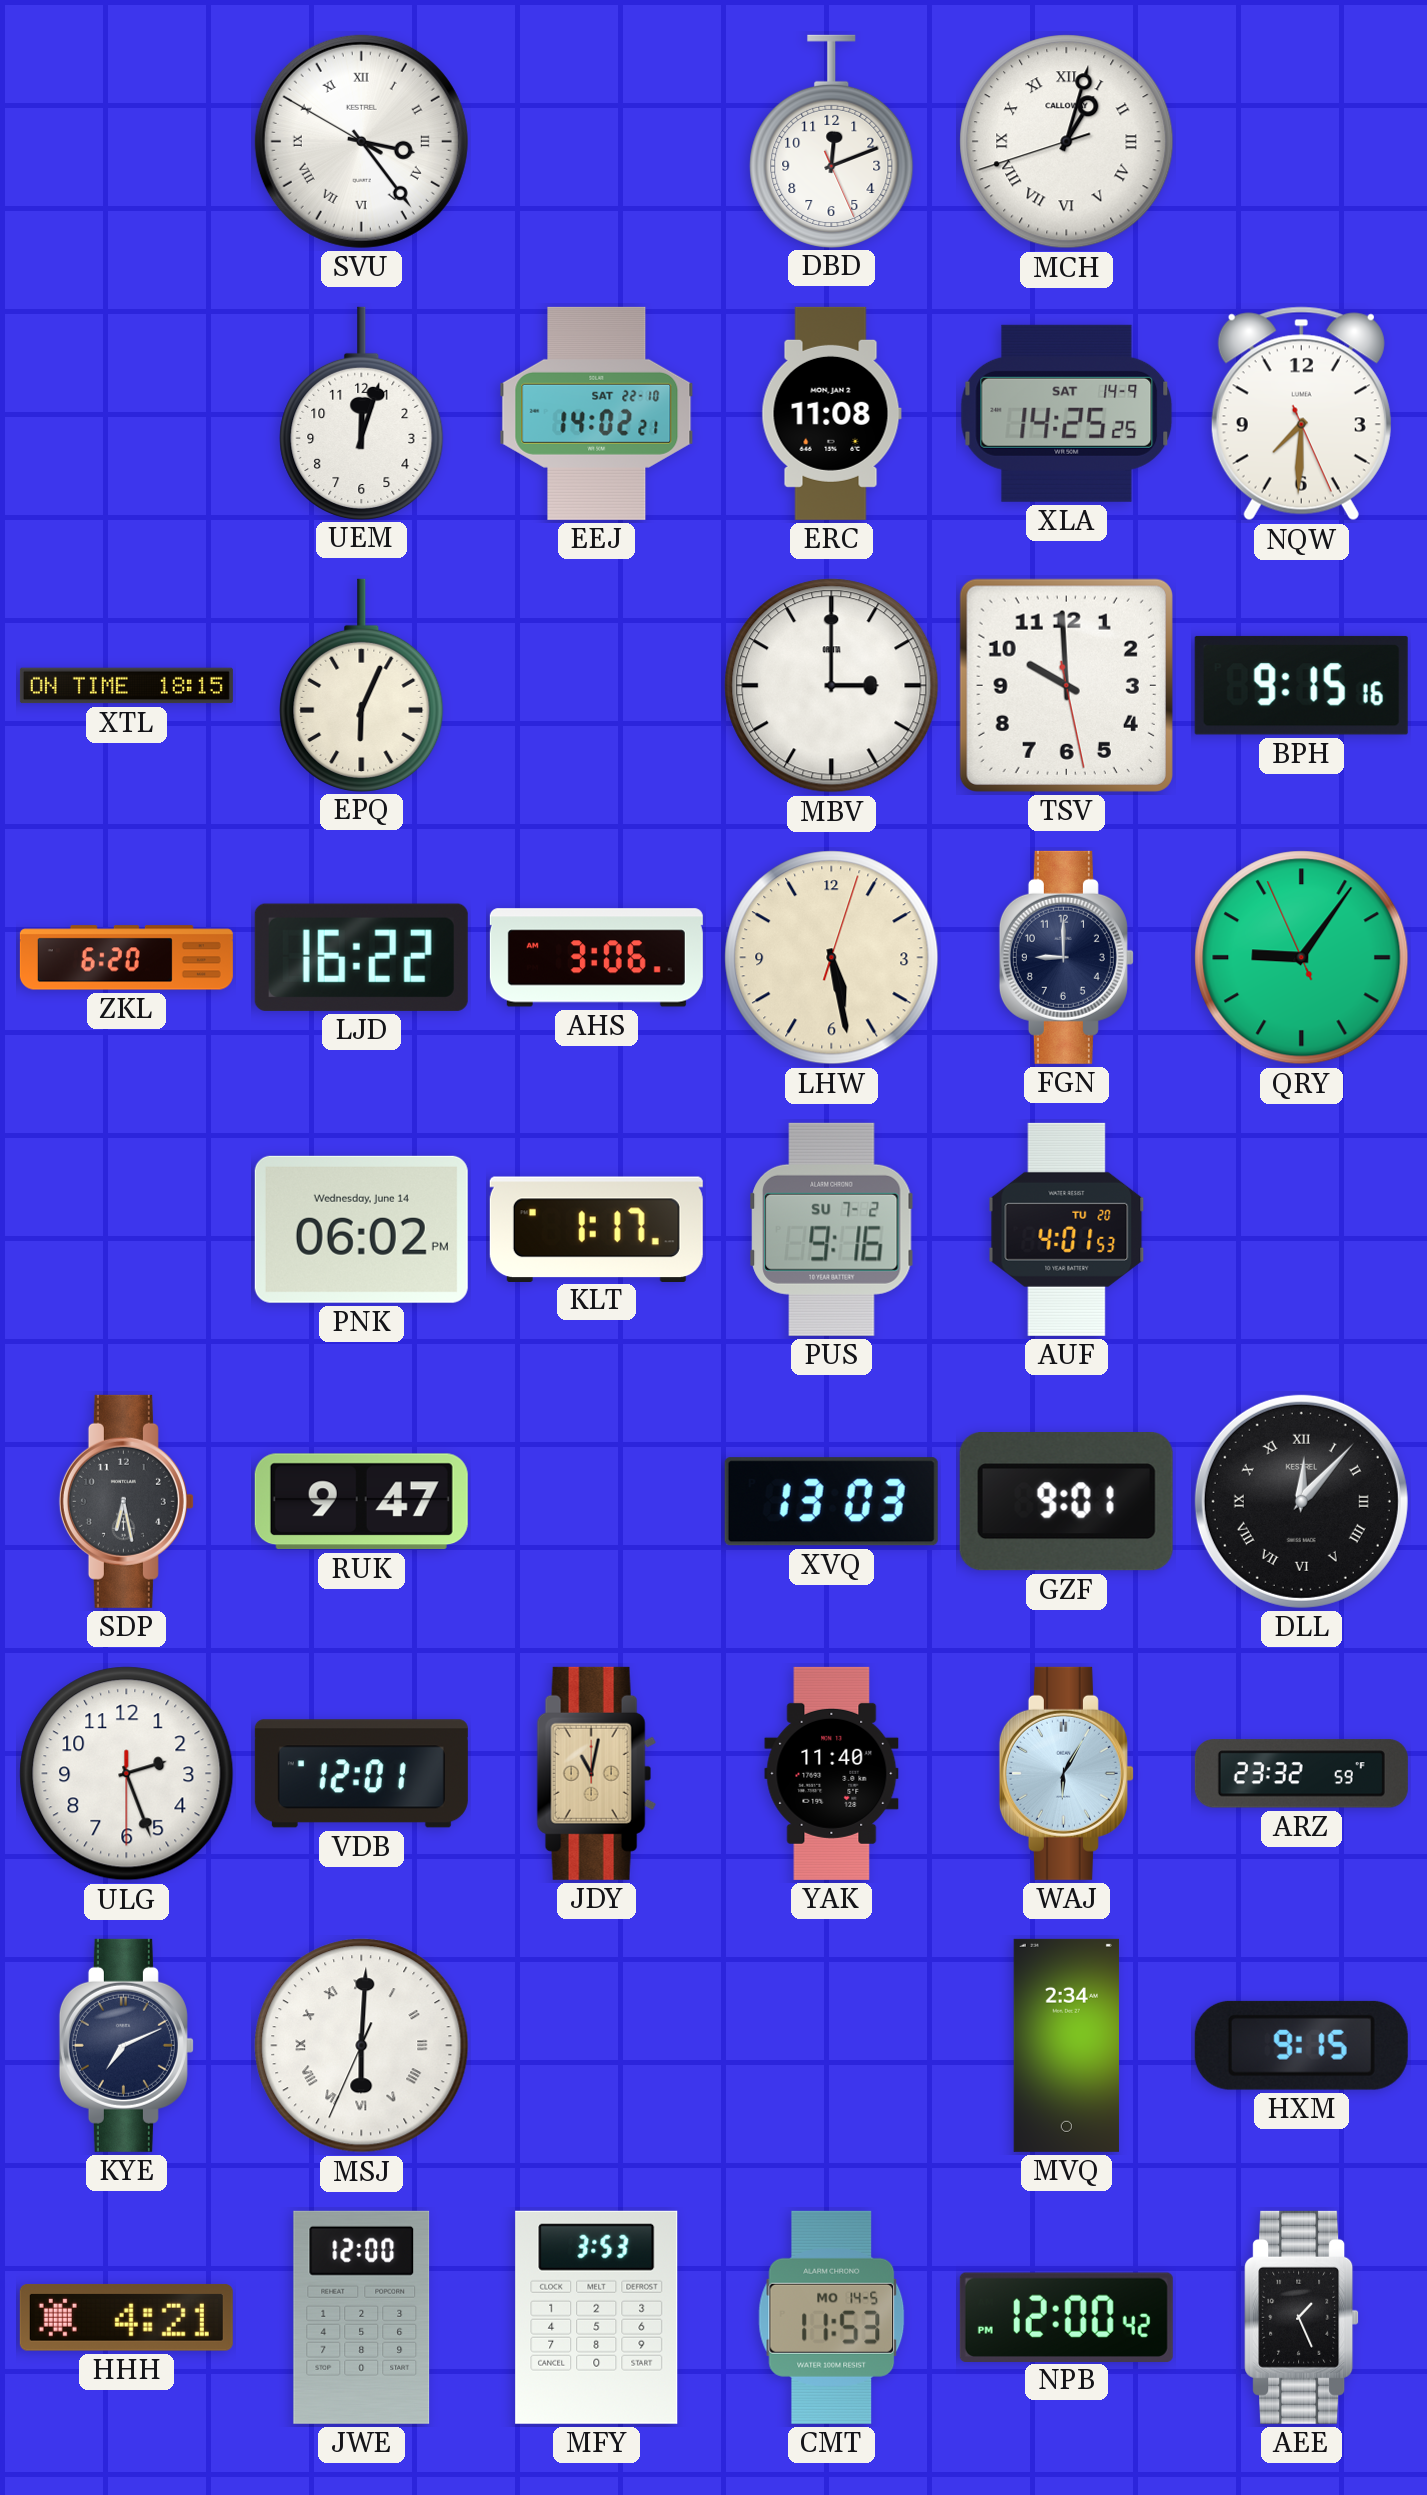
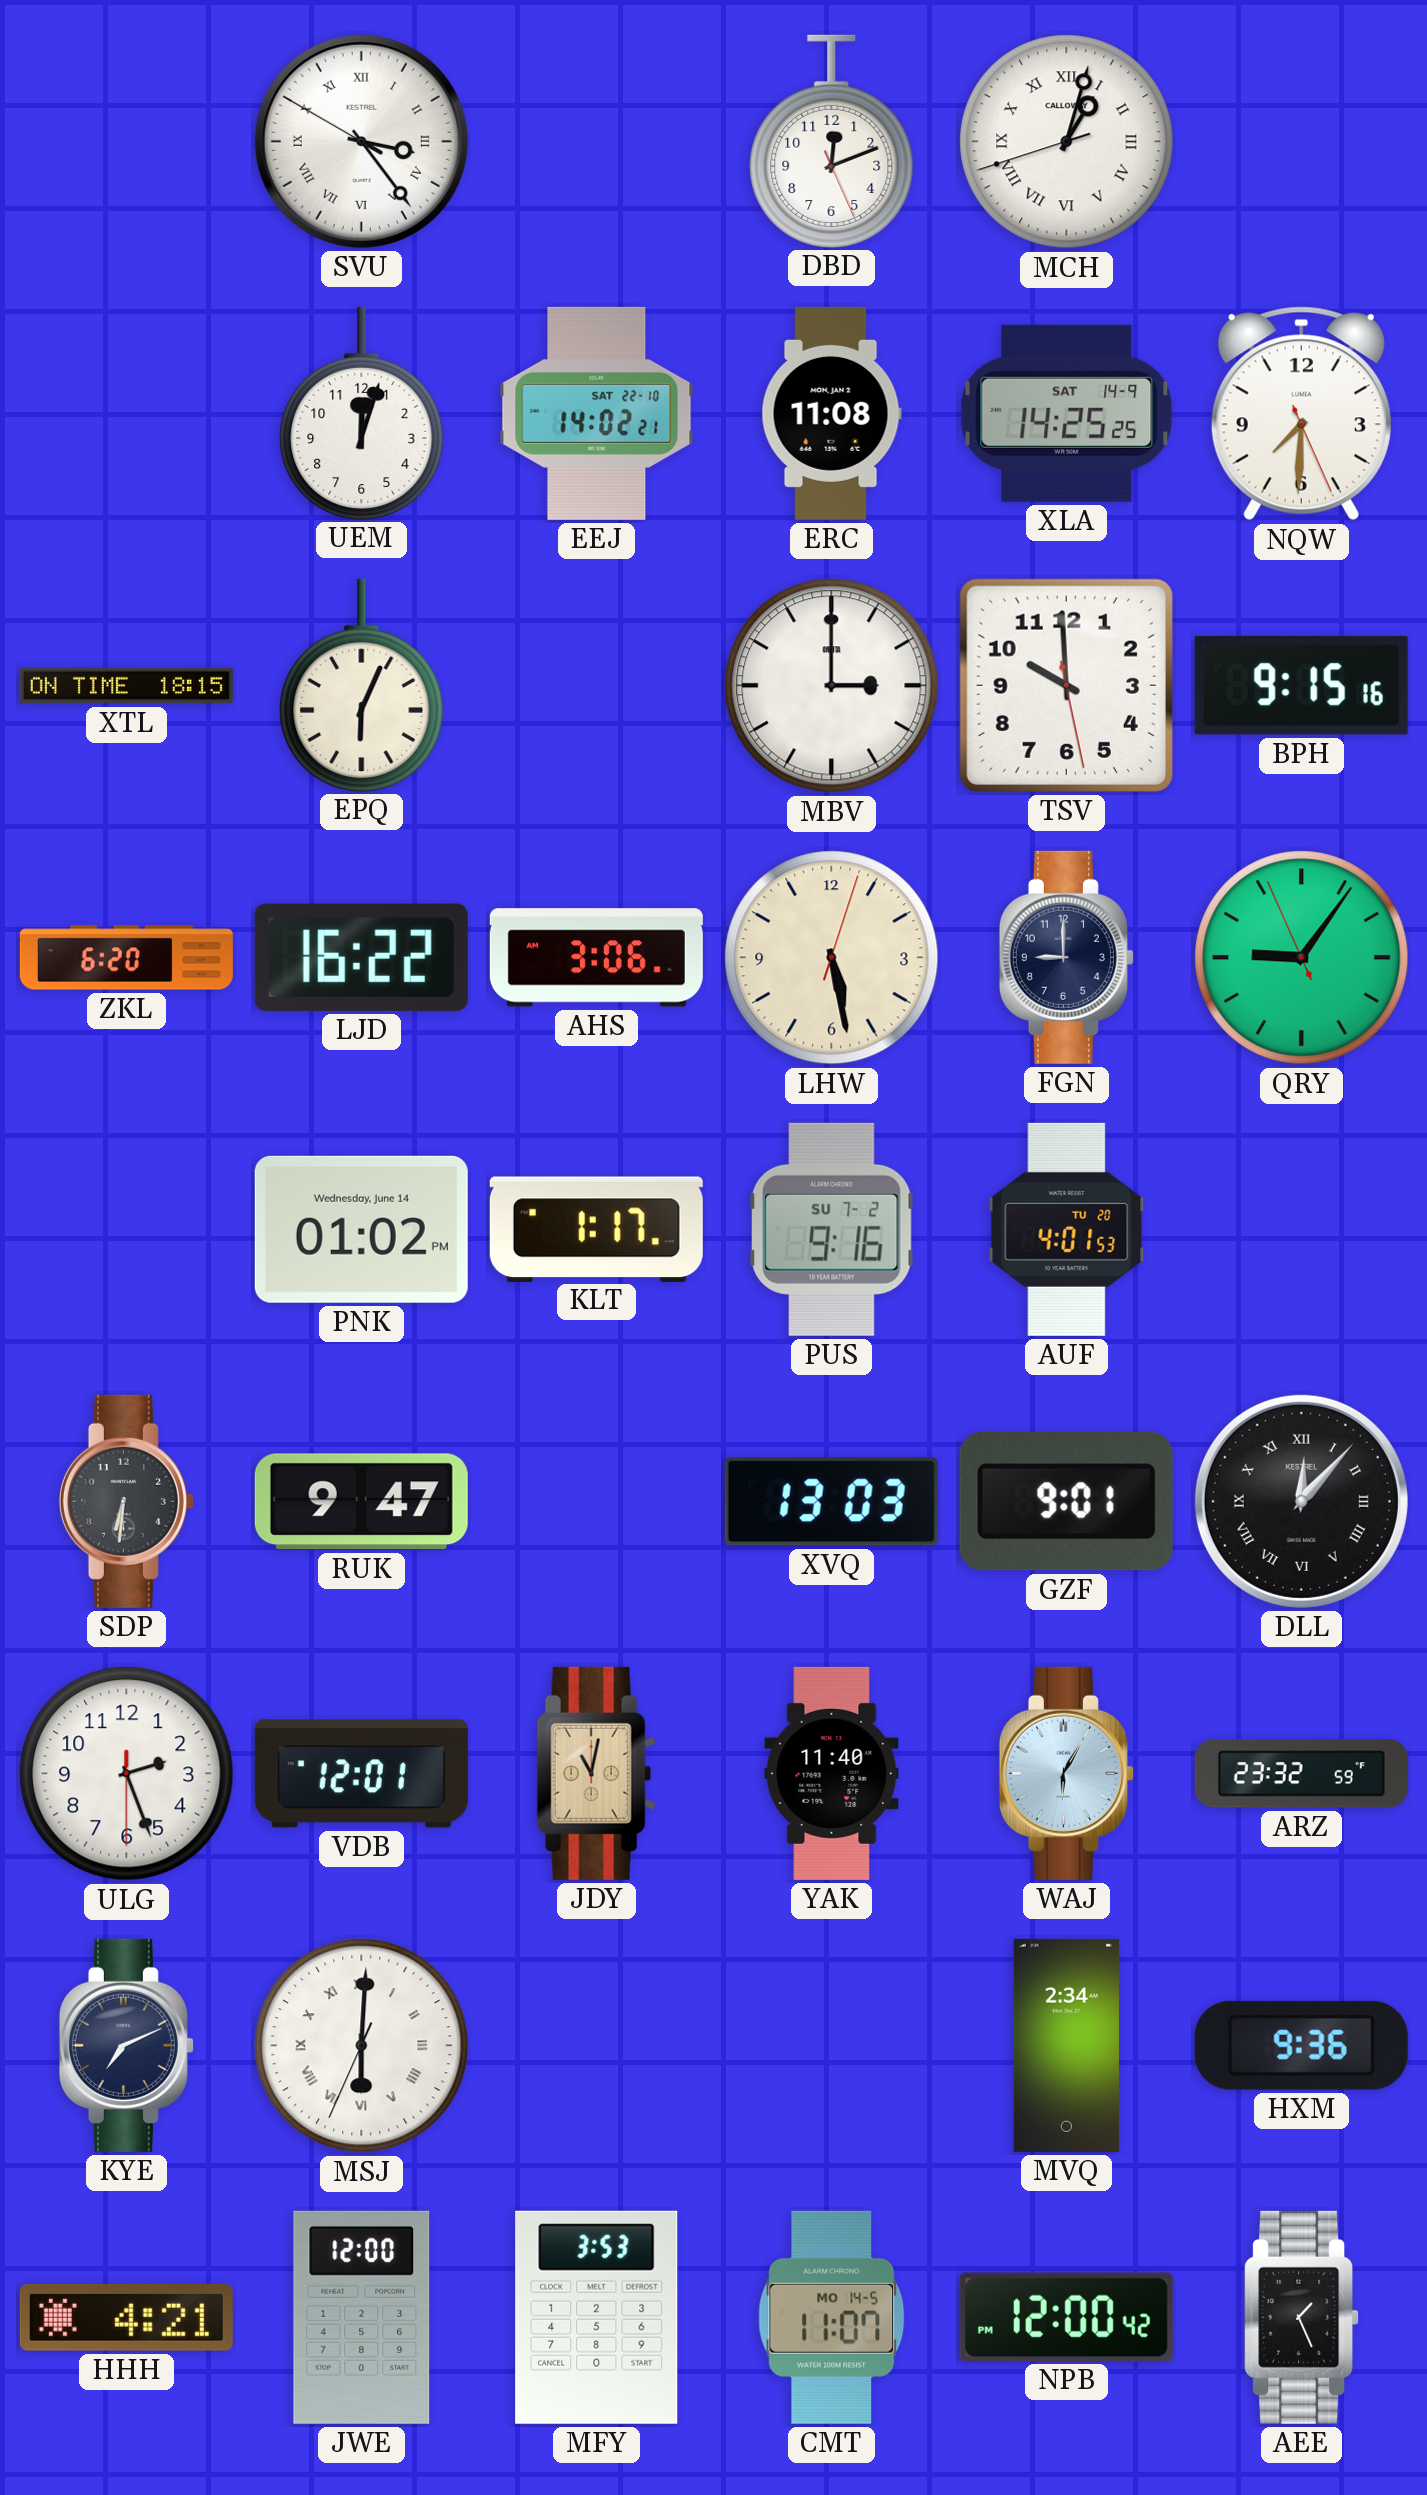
PNK: 06:02 -> 01:02 (361, 1229)
SDP: 6:28 -> 6:31 (126, 1501)
HXM: 9:15 -> 9:36 (1301, 2045)
CMT: 11:53 -> 11:07 (832, 2317)
